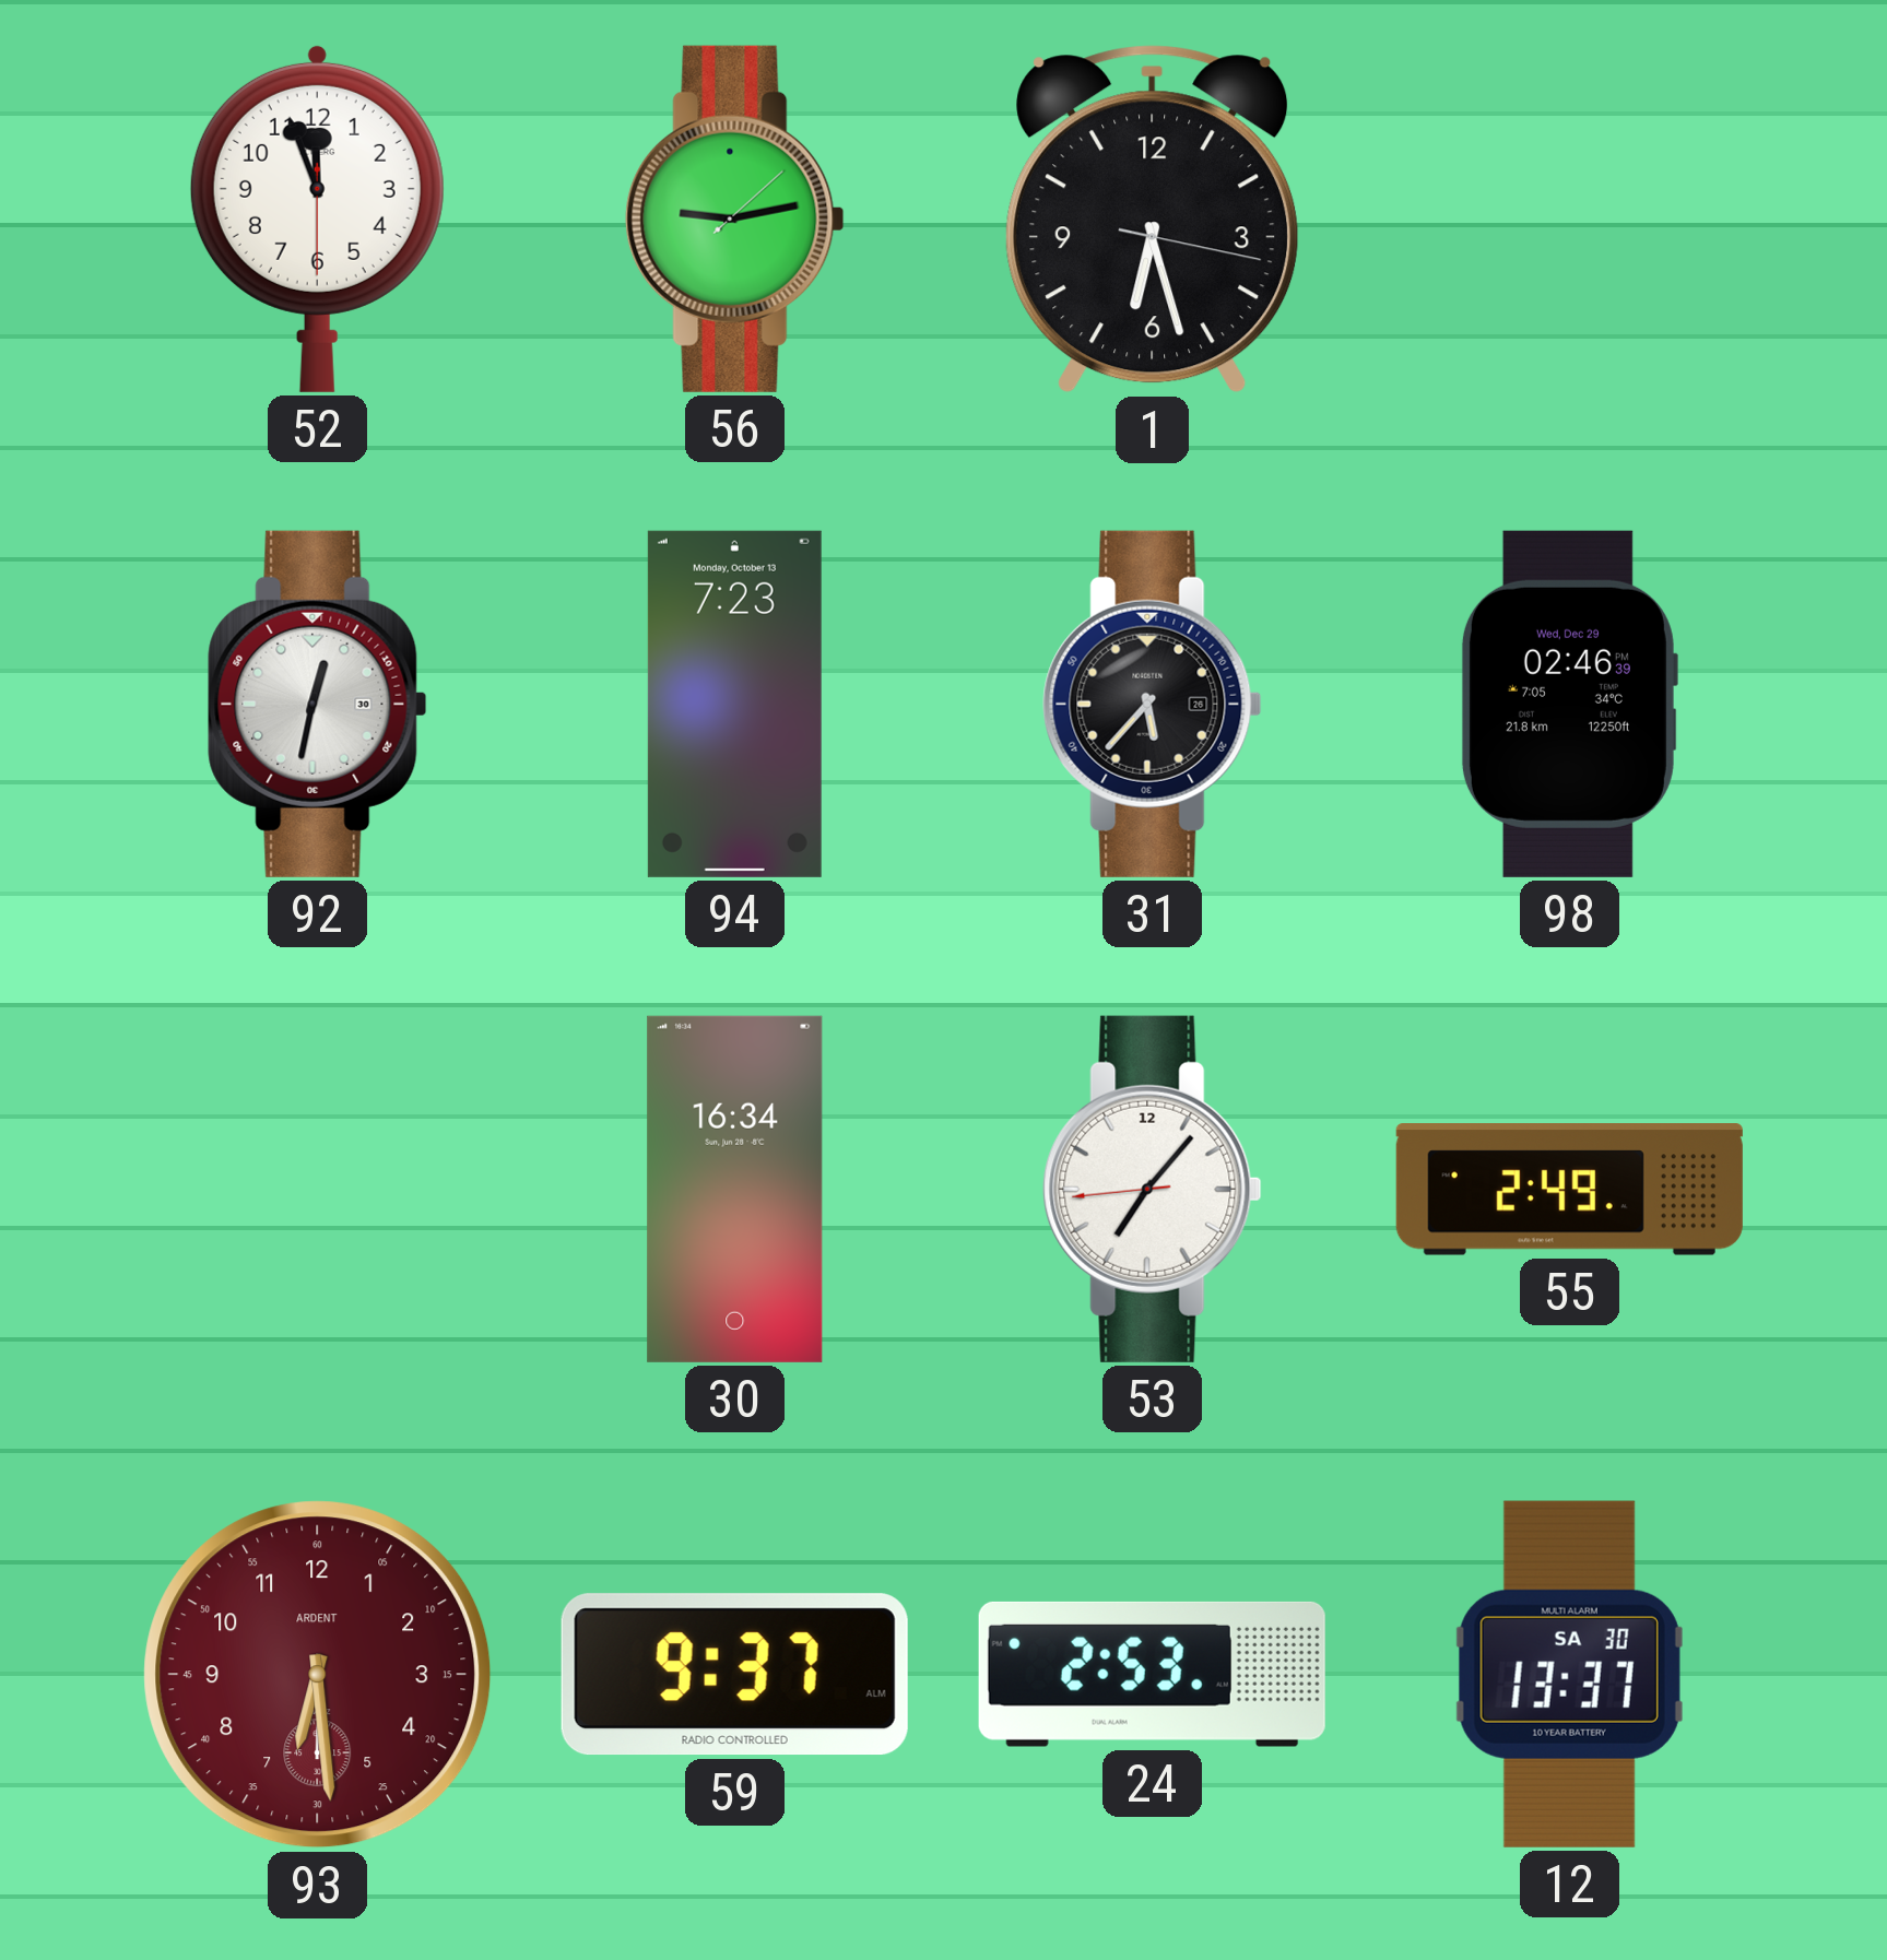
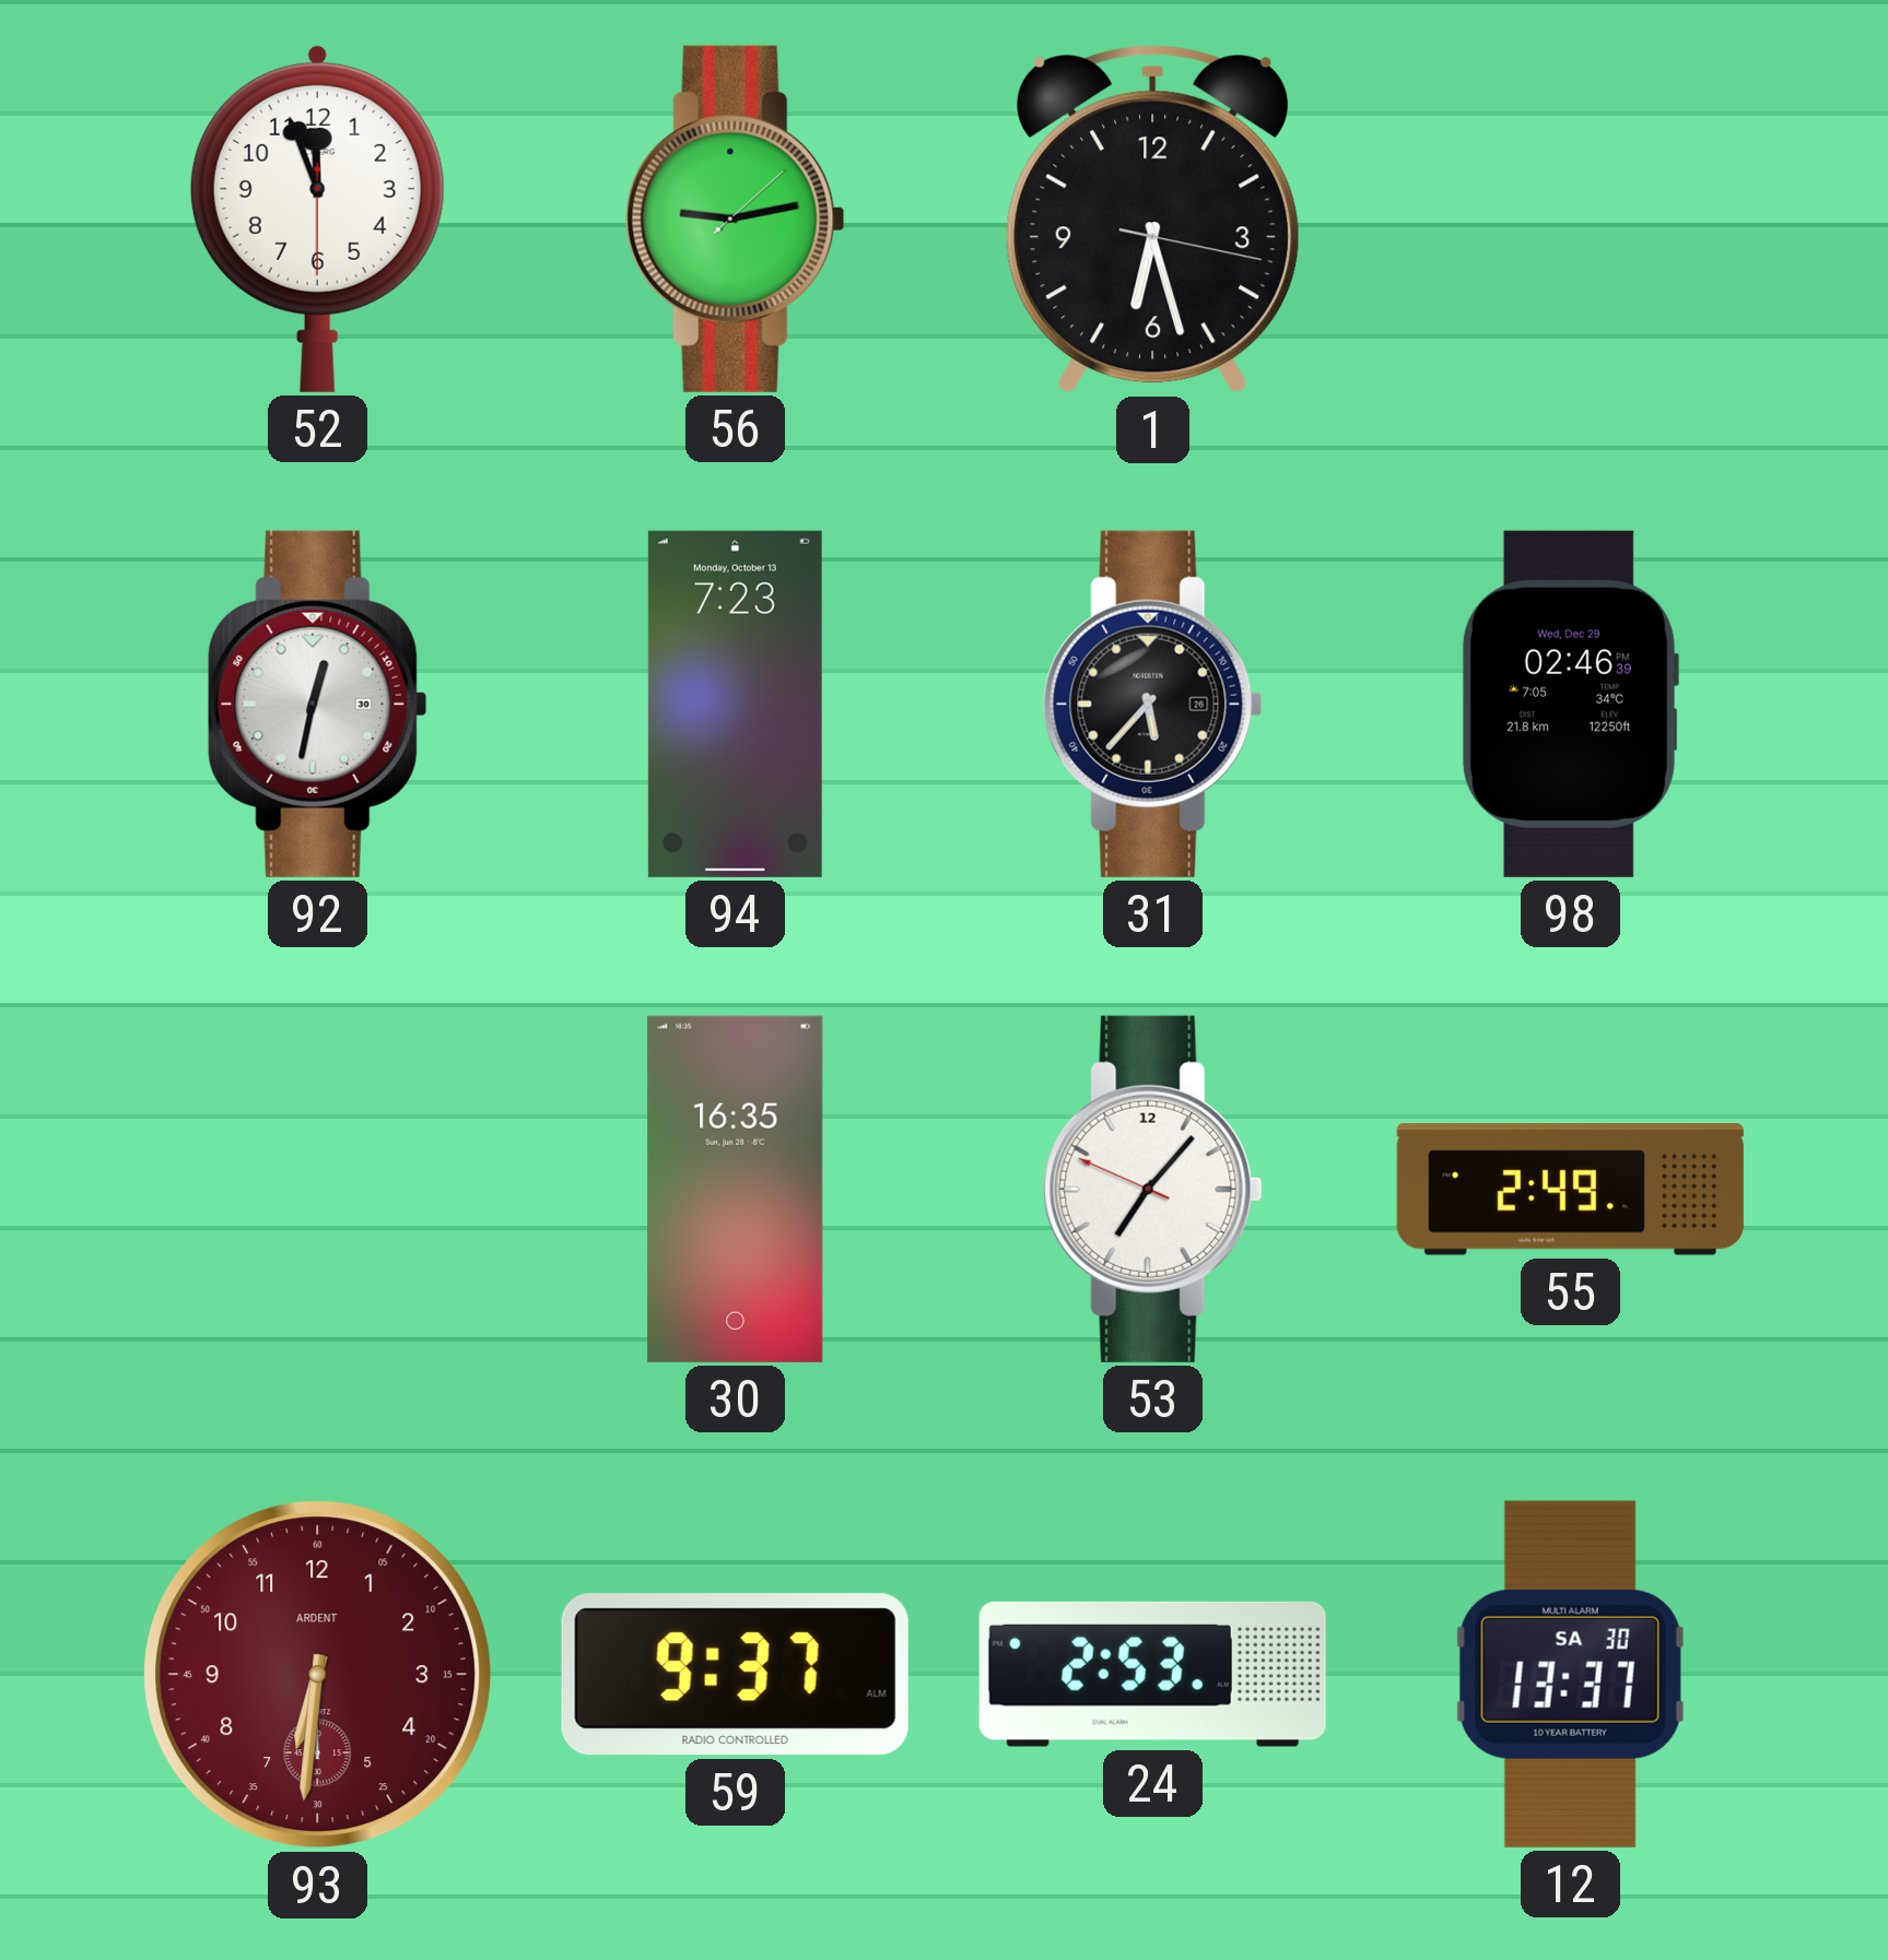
30: 16:34 -> 16:35 (736, 1189)
53: 7:06:44 -> 7:06:49 (1153, 1189)
93: 6:29 -> 6:31 (318, 1675)
